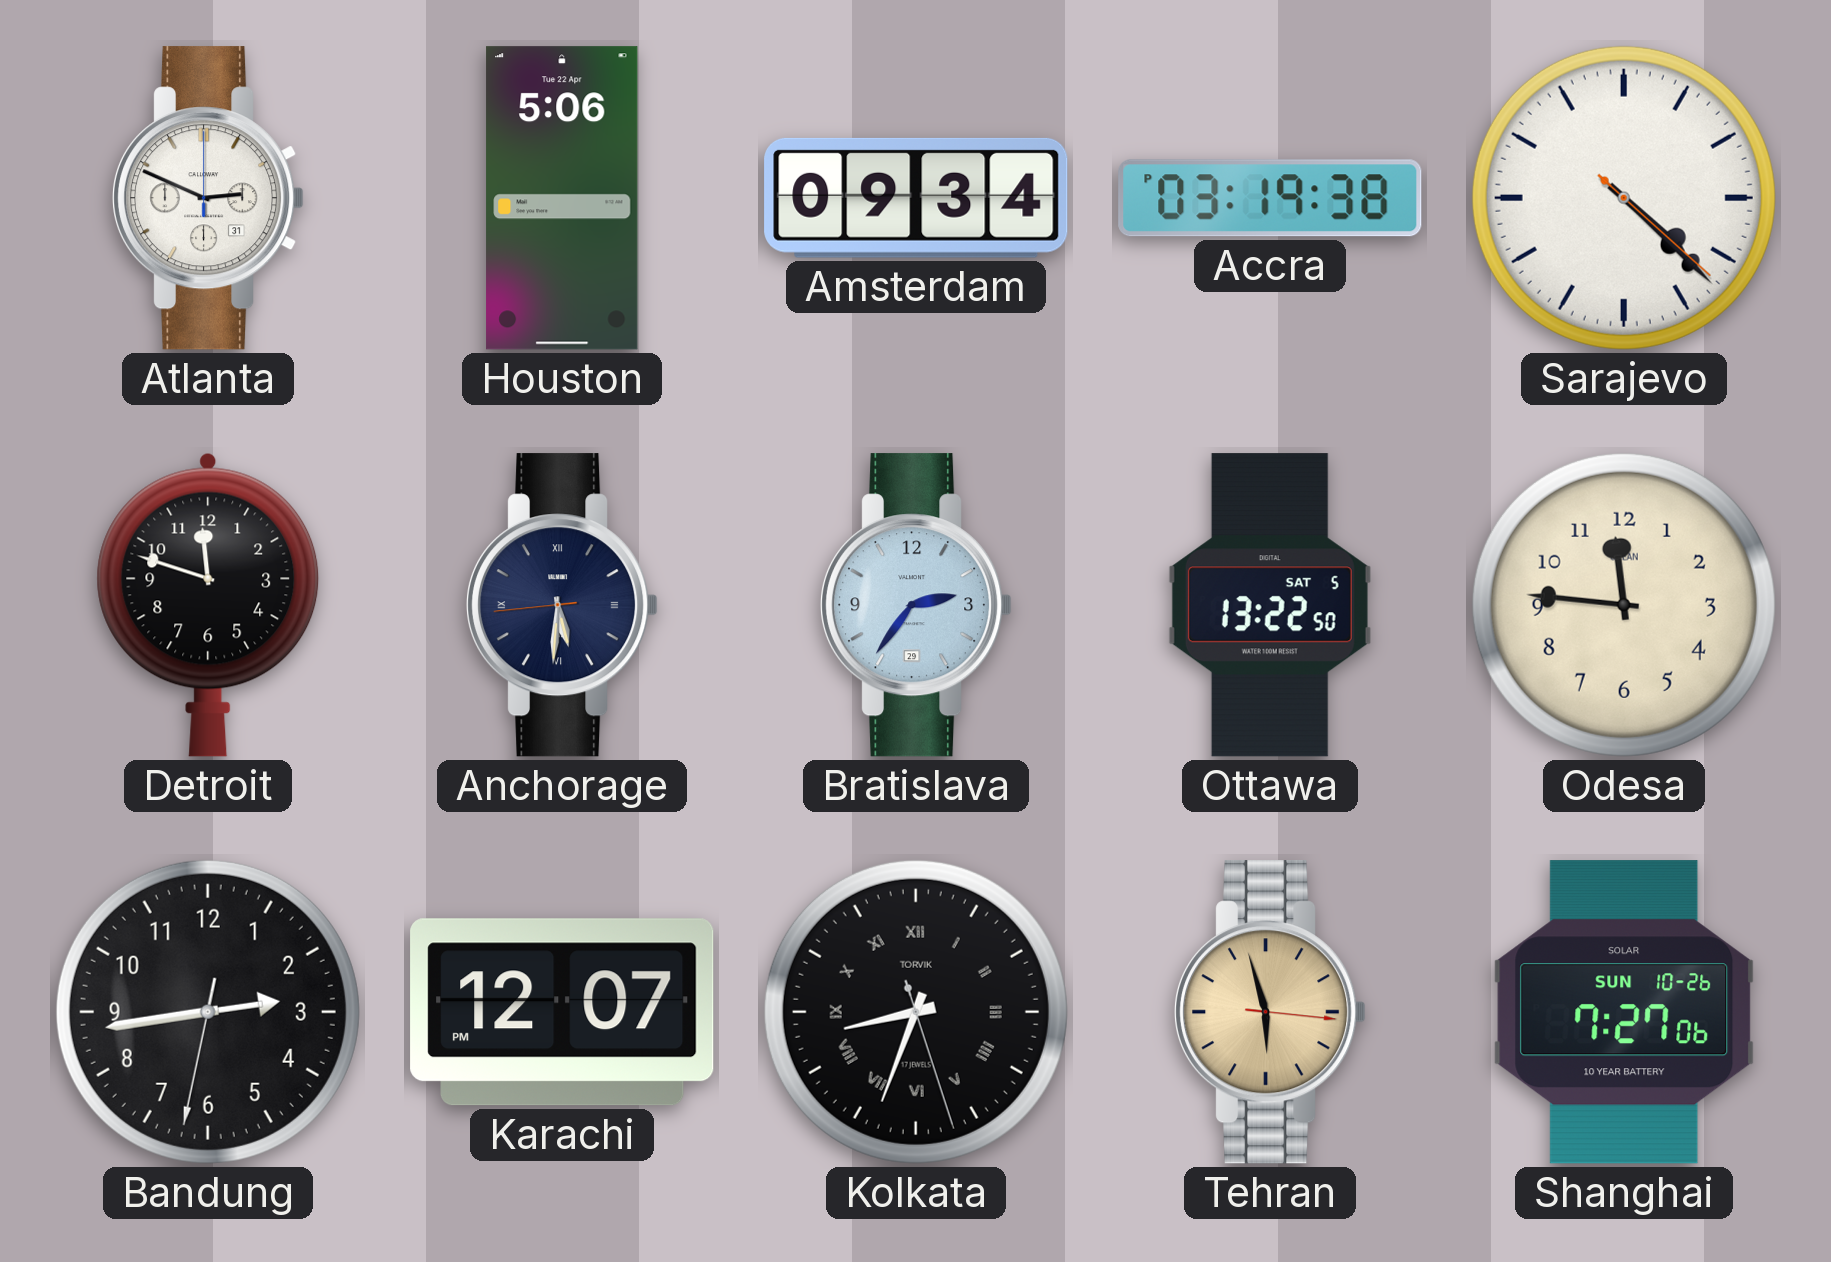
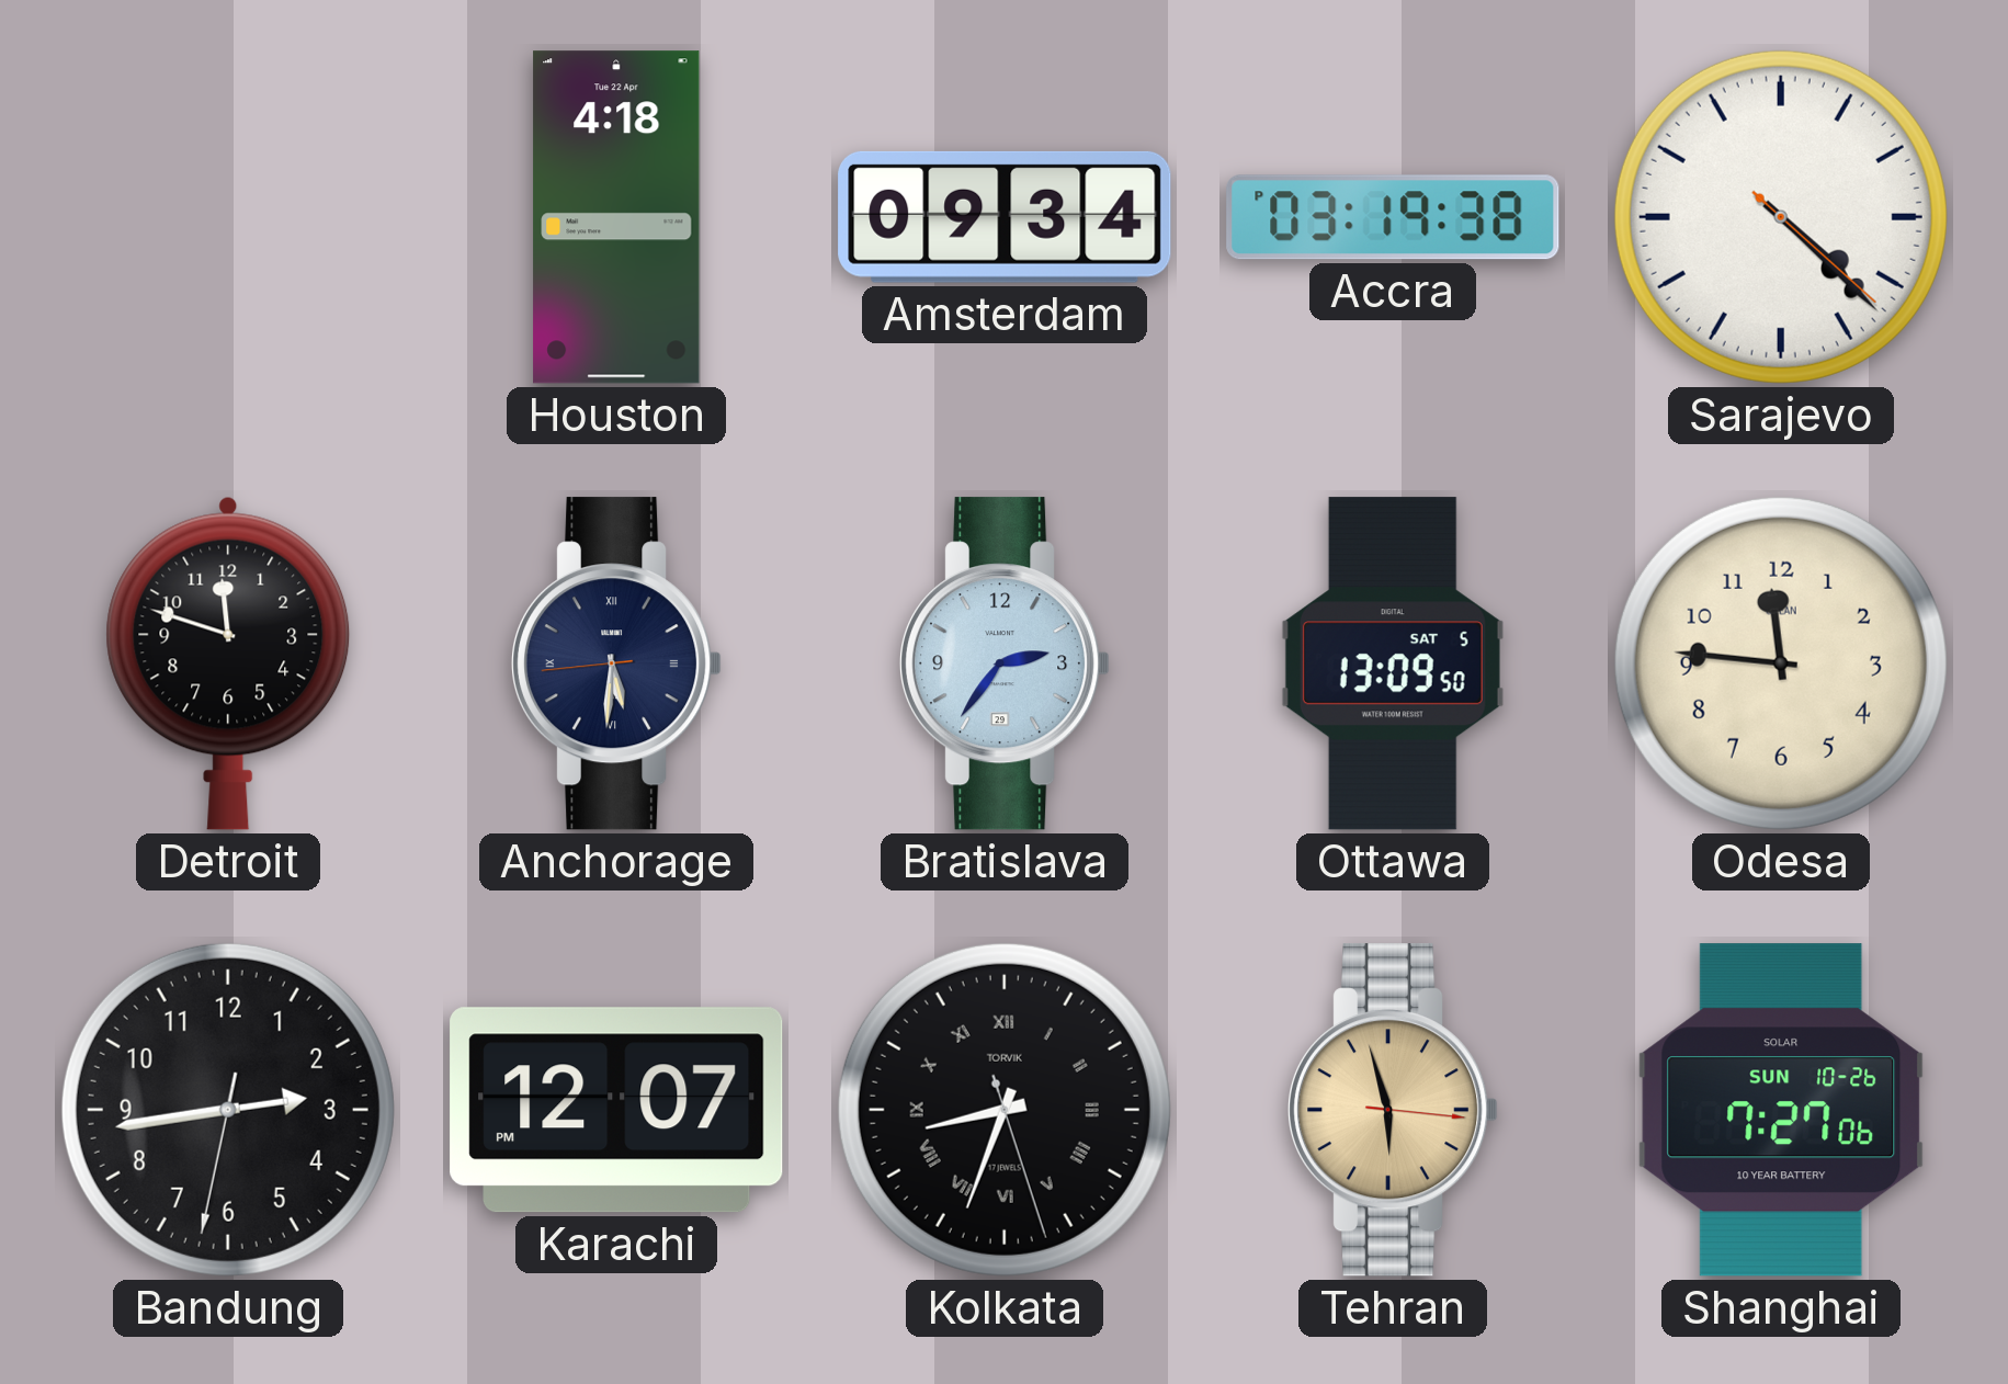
Atlanta: 2:49 -> none (209, 198)
Houston: 5:06 -> 4:18 (616, 217)
Ottawa: 13:22 -> 13:09 (1393, 663)
